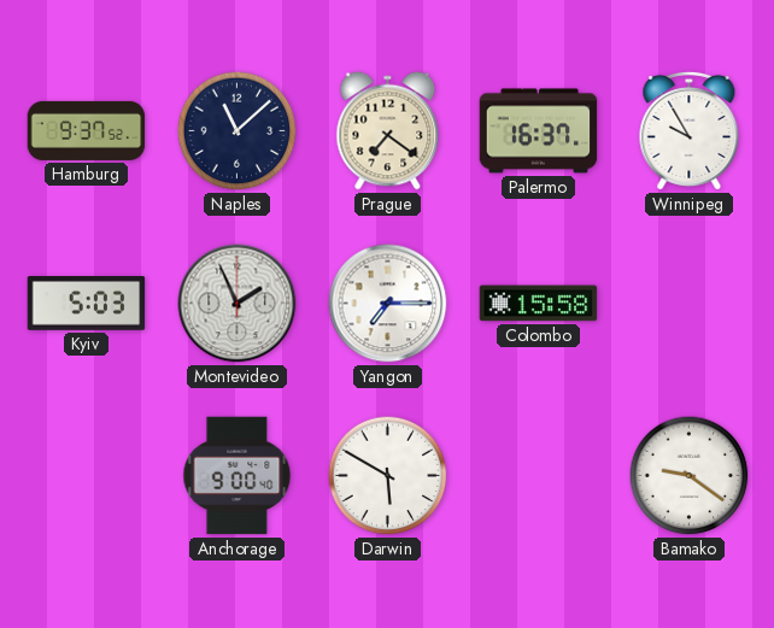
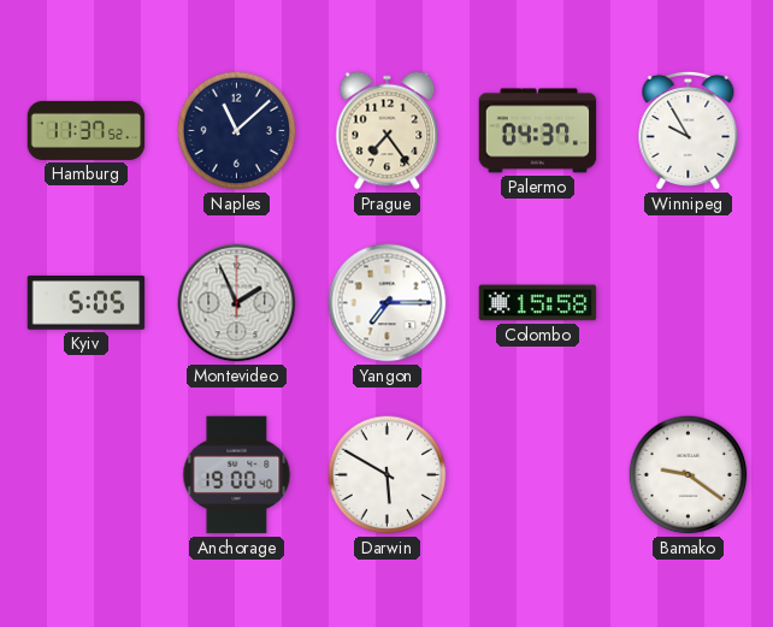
Hamburg: 9:37 -> 11:37 (87, 130)
Prague: 7:21 -> 7:24 (388, 131)
Palermo: 16:37 -> 04:37 (538, 131)
Kyiv: 5:03 -> 5:05 (87, 303)
Anchorage: 9:00 -> 19:00 (237, 475)
